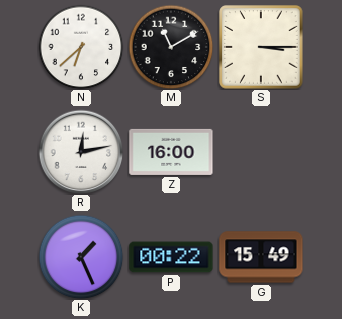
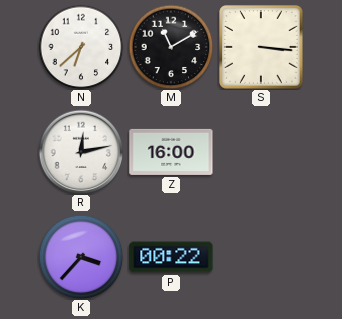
S: 3:15 -> 3:16 (261, 47)
K: 1:26 -> 3:37 (81, 257)
G: 15:49 -> none (261, 257)
